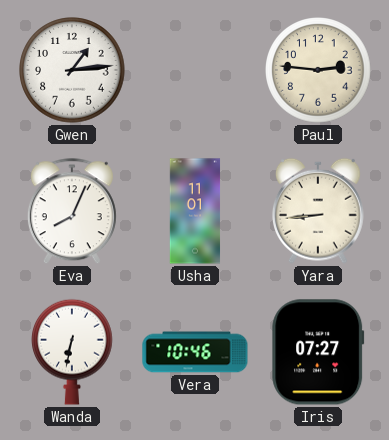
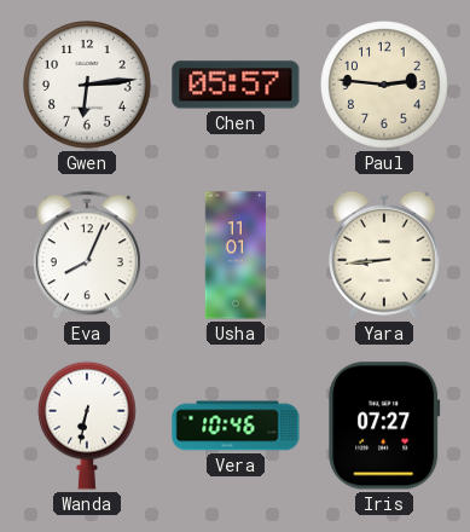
Gwen: 1:14 -> 6:14 (87, 85)
Chen: none -> 05:57 (236, 85)
